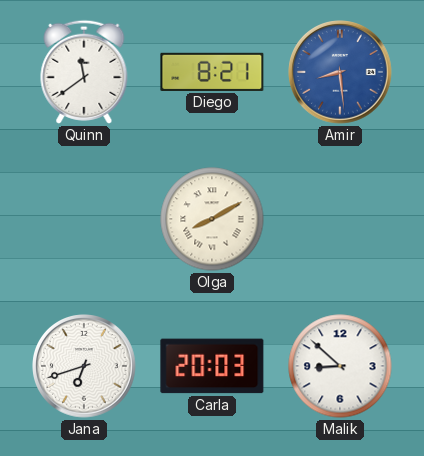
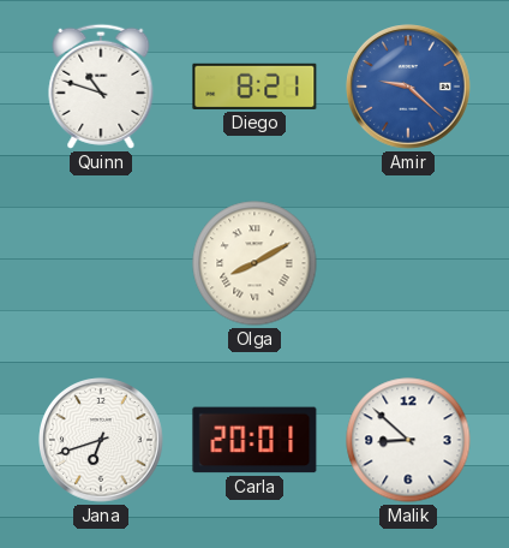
Quinn: 11:39 -> 10:48 (101, 87)
Amir: 8:29 -> 9:22 (408, 87)
Carla: 20:03 -> 20:01 (254, 440)
